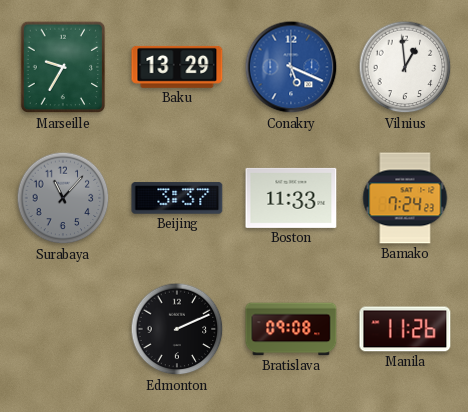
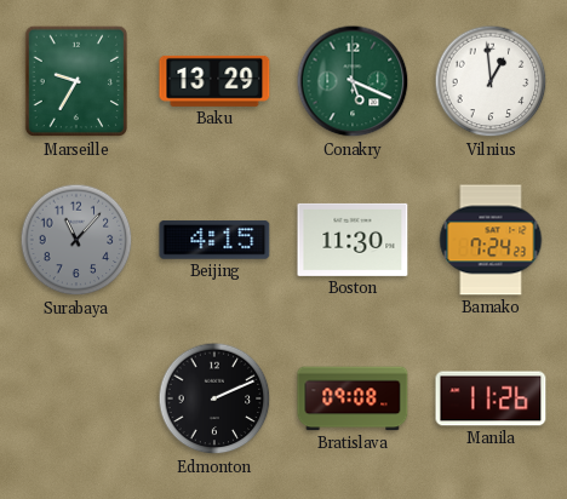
Conakry dial: blue -> green (353, 81)
Beijing: 3:37 -> 4:15 (214, 240)
Boston: 11:33 -> 11:30 (353, 240)
